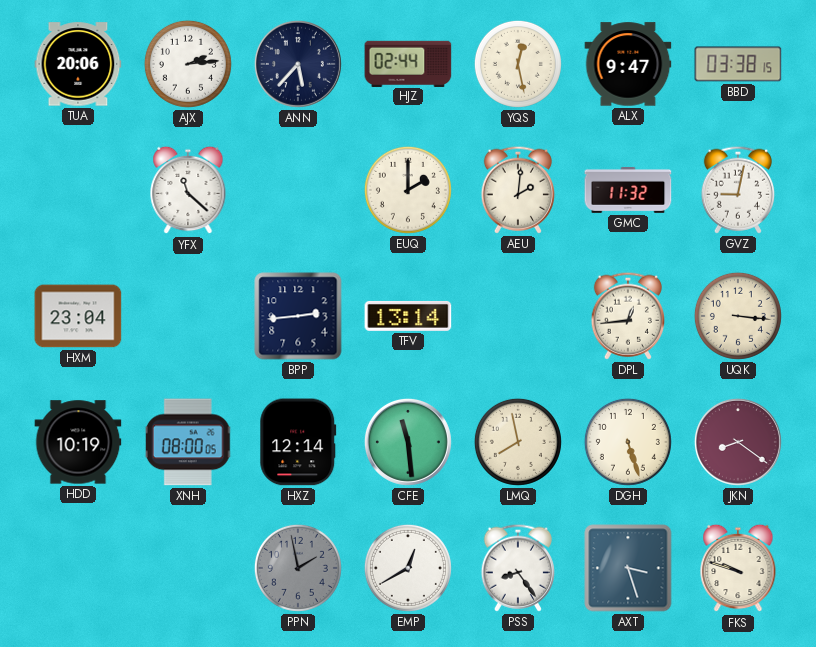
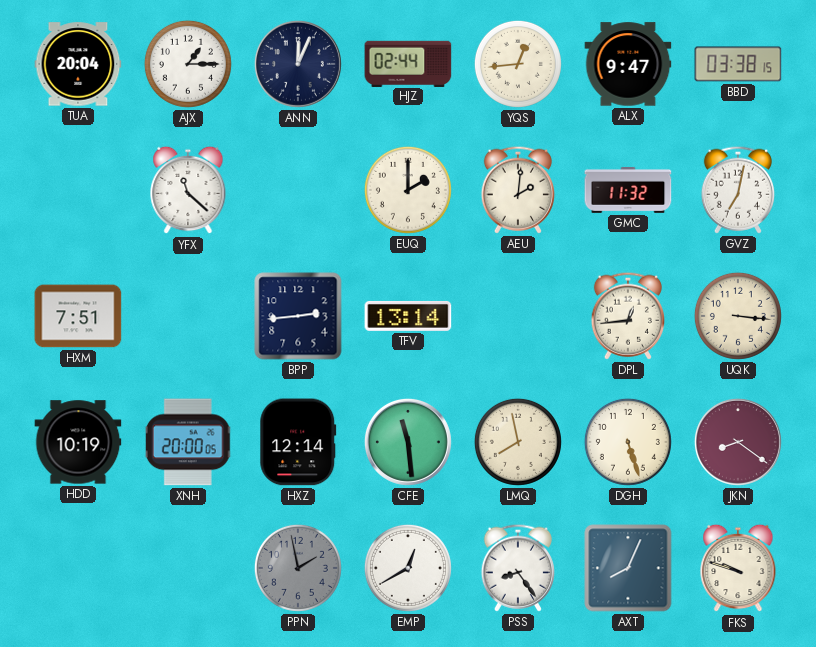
TUA: 20:06 -> 20:04 (78, 64)
AJX: 2:14 -> 1:15 (188, 64)
ANN: 5:37 -> 12:04 (298, 64)
YQS: 12:28 -> 12:44 (518, 64)
GVZ: 9:02 -> 7:02 (737, 190)
HXM: 23:04 -> 7:51 (78, 316)
XNH: 08:00 -> 20:00 (188, 442)
AXT: 3:27 -> 8:04 (628, 568)
